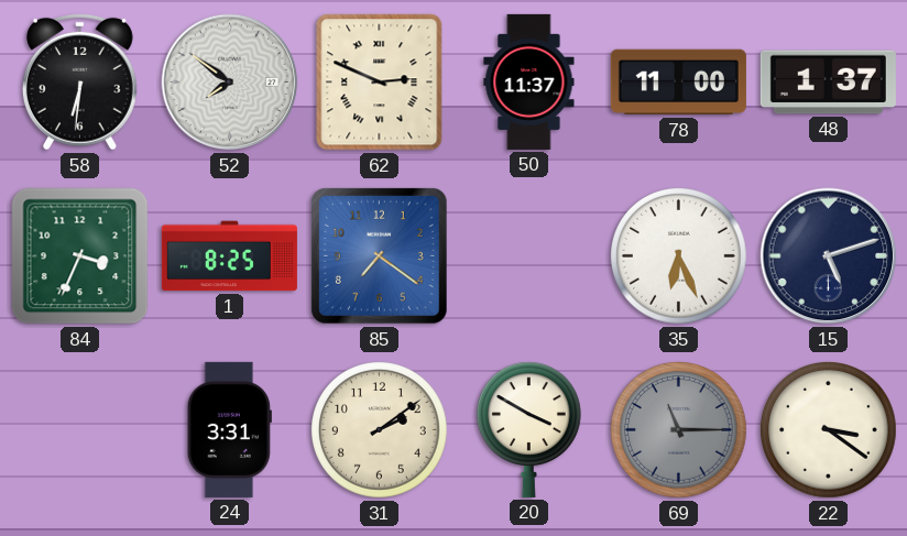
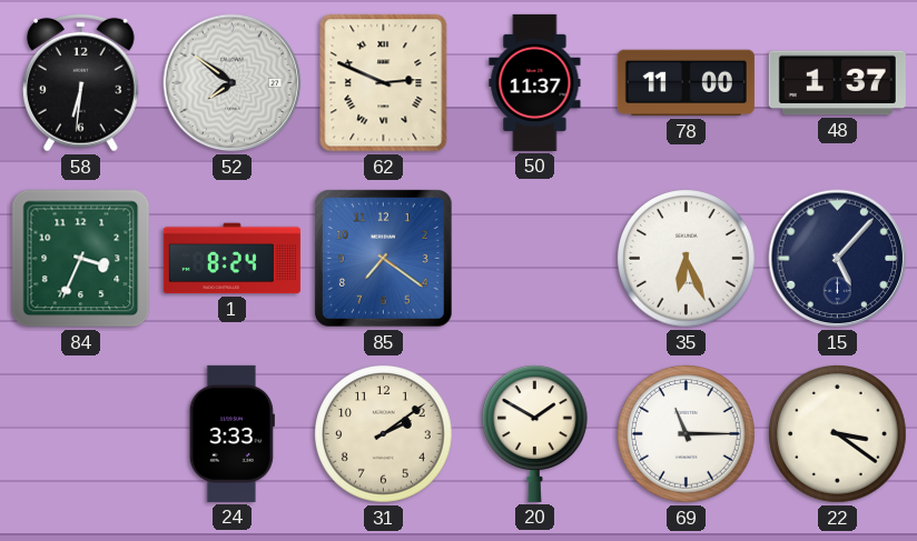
1: 8:25 -> 8:24 (231, 259)
15: 5:12 -> 5:07 (838, 259)
24: 3:31 -> 3:33 (231, 433)
20: 3:50 -> 1:50 (534, 433)
69 dial: grey -> white (687, 434)
